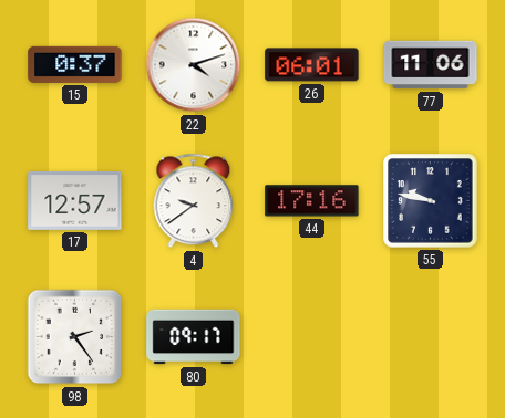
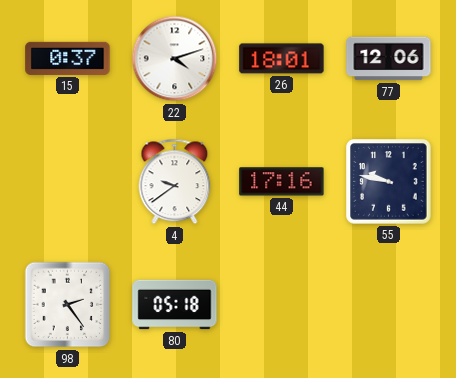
26: 06:01 -> 18:01 (282, 59)
77: 11:06 -> 12:06 (389, 59)
17: 12:57 -> none (75, 200)
80: 09:17 -> 05:18 (175, 305)
